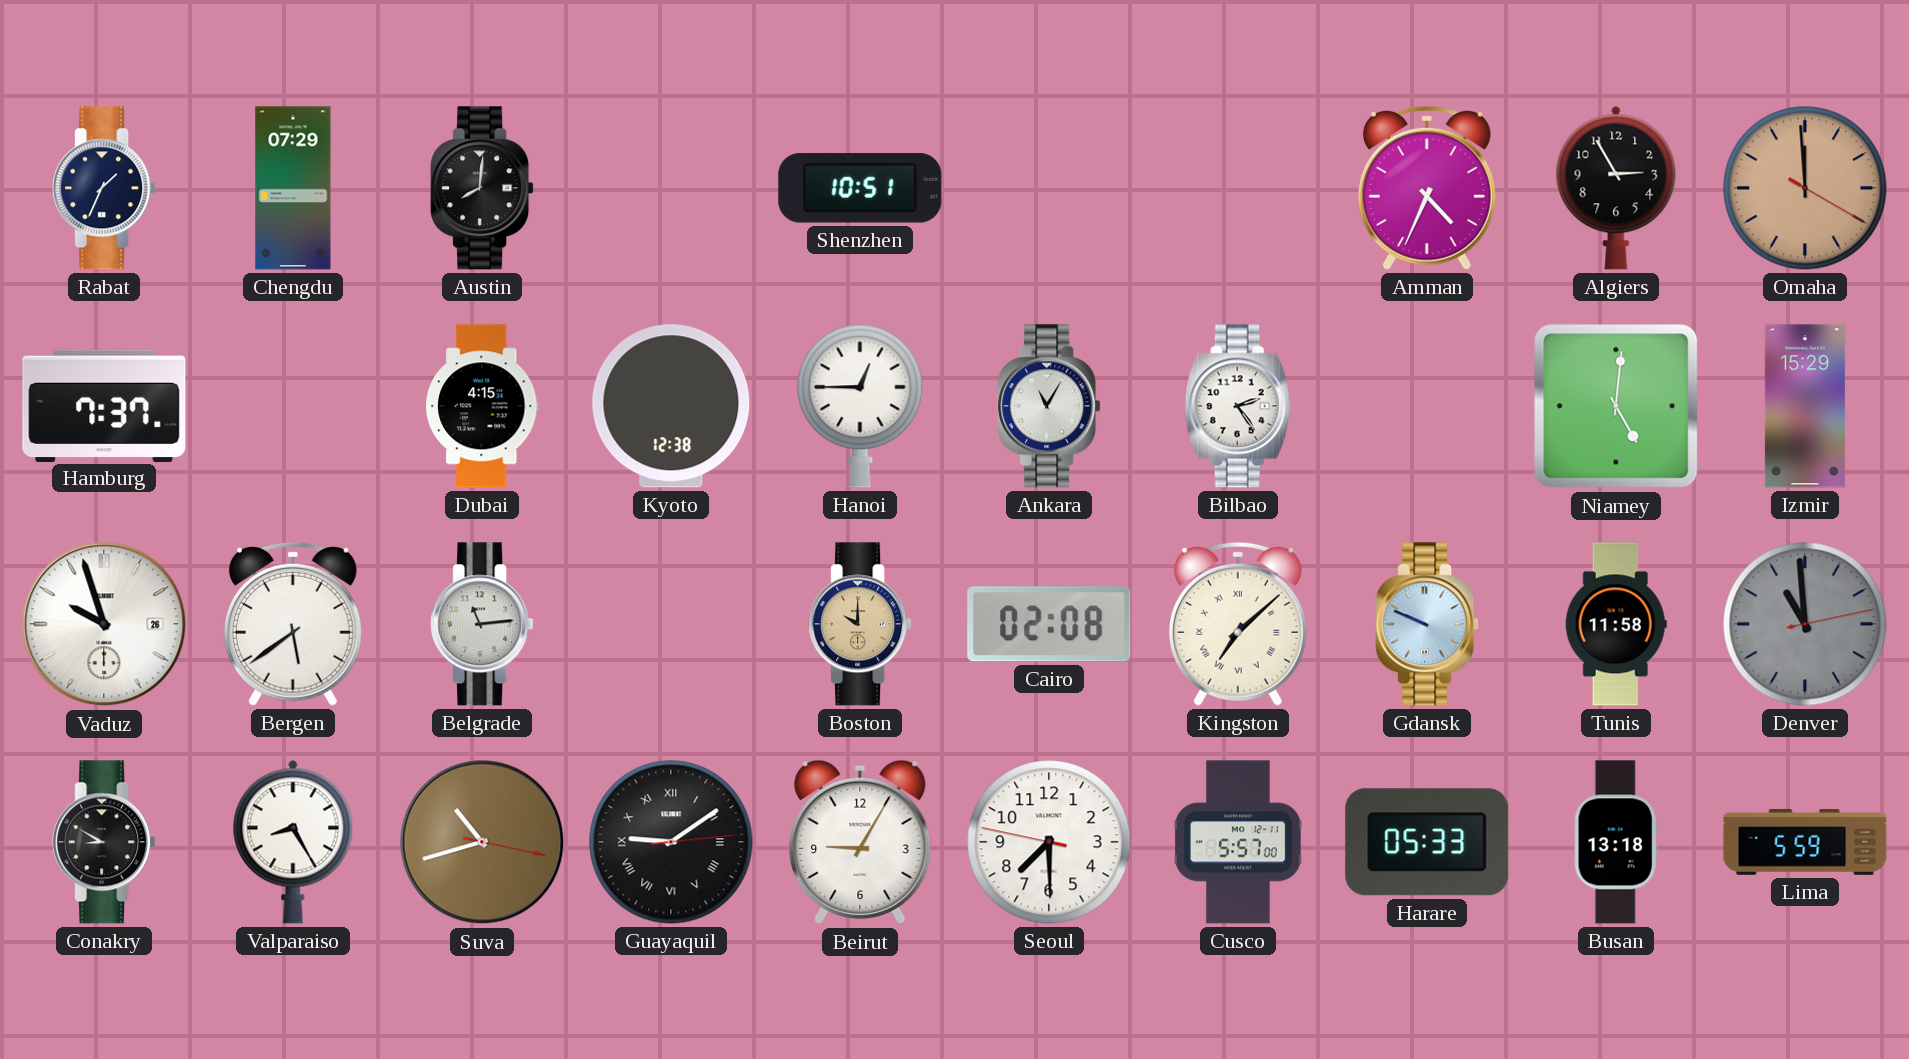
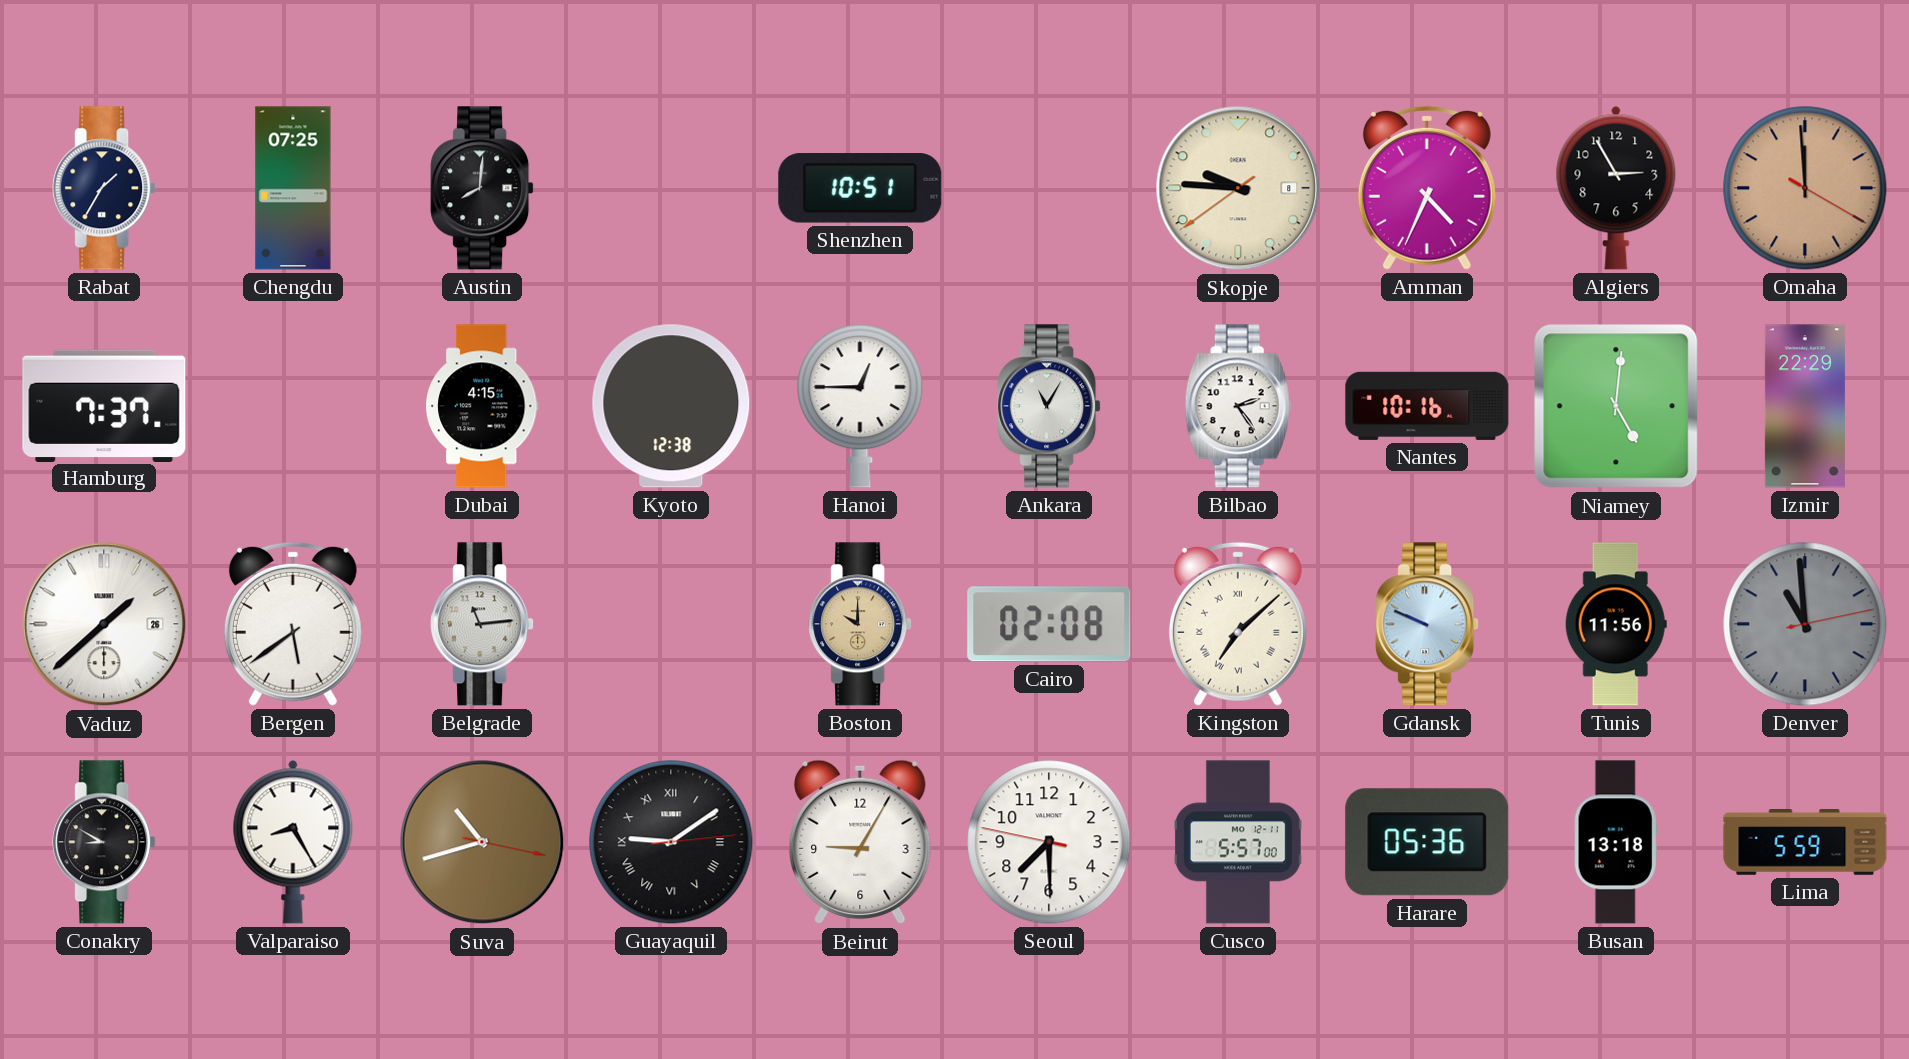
Rabat: 1:34 -> 1:35 (104, 188)
Chengdu: 07:29 -> 07:25 (293, 188)
Skopje: none -> 9:45 (1238, 188)
Nantes: none -> 10:16 (1427, 406)
Izmir: 15:29 -> 22:29 (1805, 406)
Vaduz: 9:57 -> 1:38 (104, 624)
Tunis: 11:58 -> 11:56 (1616, 624)
Harare: 05:33 -> 05:36 (1427, 842)
